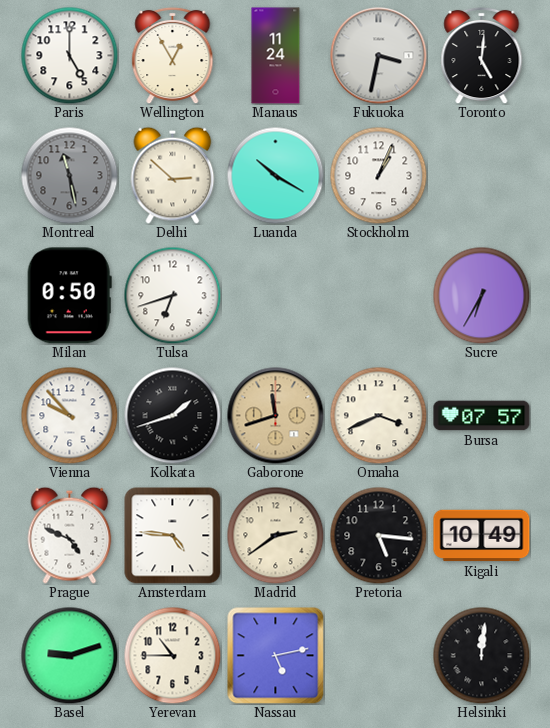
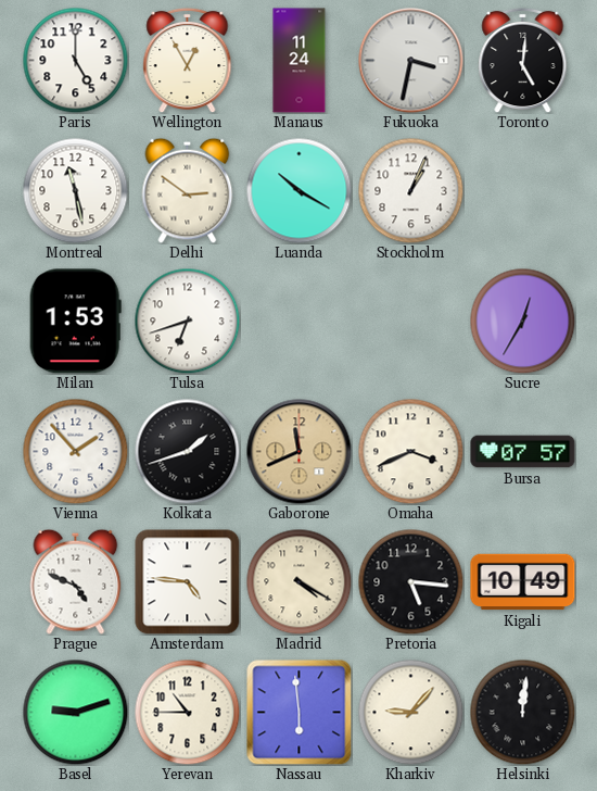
Montreal dial: grey -> white (75, 190)
Delhi: 2:52 -> 2:51 (188, 190)
Milan: 0:50 -> 1:53 (75, 322)
Sucre: 6:35 -> 12:35 (522, 321)
Vienna: 9:53 -> 1:53 (75, 451)
Gaborone: 11:42 -> 11:41 (300, 452)
Madrid: 2:39 -> 4:20 (298, 581)
Nassau: 5:13 -> 5:59 (300, 713)
Kharkiv: none -> 9:07 (410, 712)
